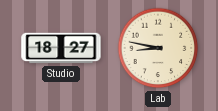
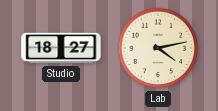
Lab: 8:47 -> 4:13 (158, 48)
